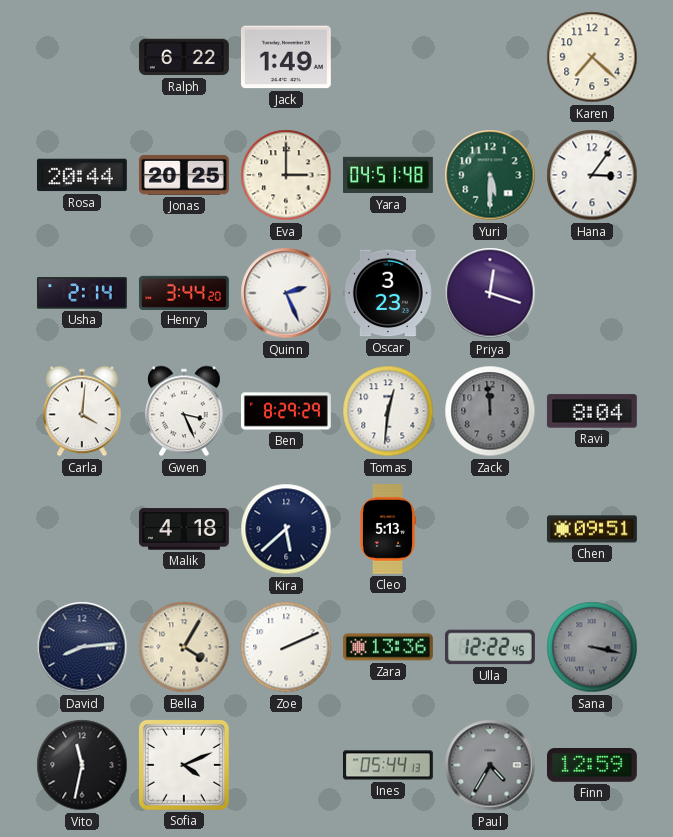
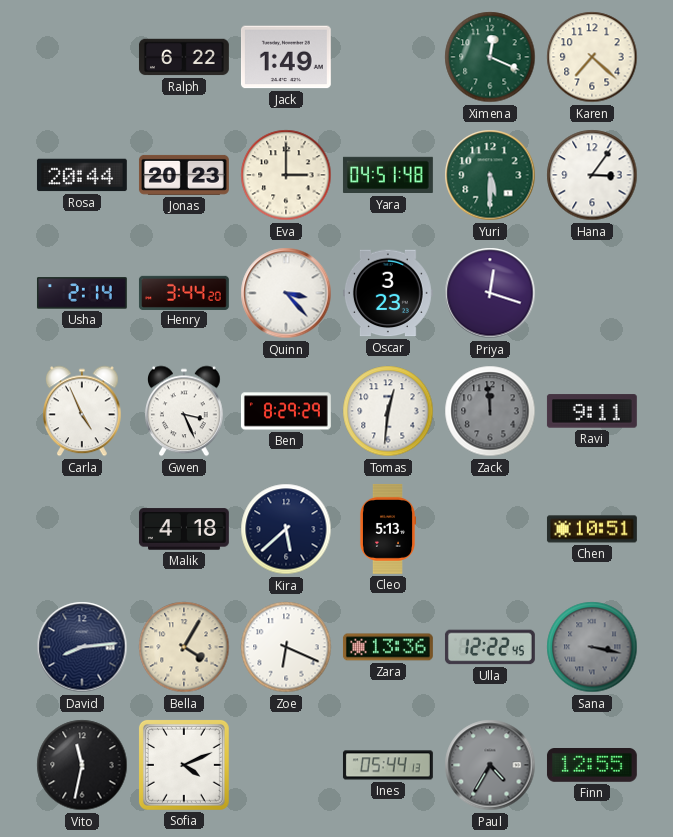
Ximena: none -> 12:19 (490, 57)
Jonas: 20:25 -> 20:23 (184, 175)
Quinn: 2:26 -> 3:23 (286, 293)
Carla: 4:01 -> 4:56 (83, 411)
Ravi: 8:04 -> 9:11 (592, 411)
Chen: 09:51 -> 10:51 (592, 529)
Zoe: 2:11 -> 6:19 (286, 647)
Finn: 12:59 -> 12:55 (592, 766)
